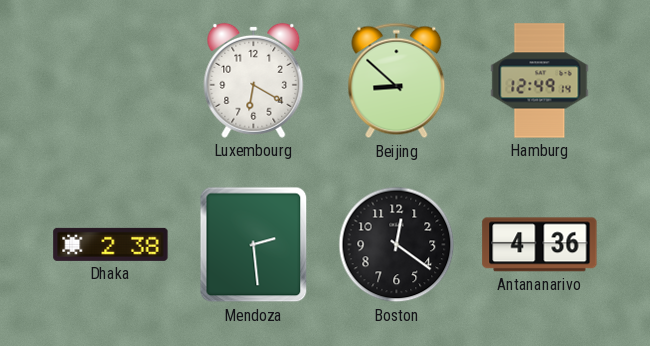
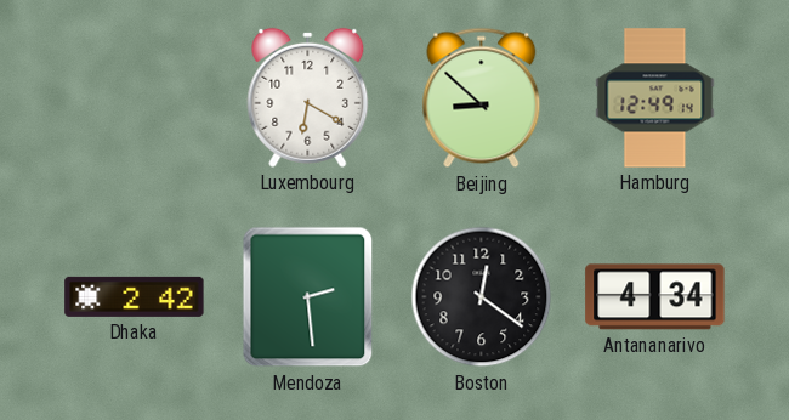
Dhaka: 2:38 -> 2:42 (135, 296)
Antananarivo: 4:36 -> 4:34 (655, 297)
